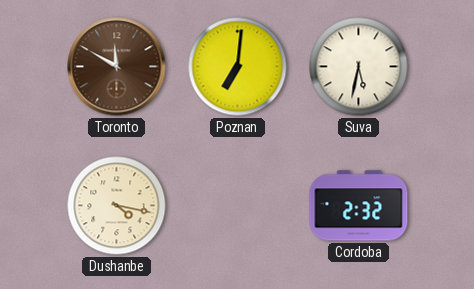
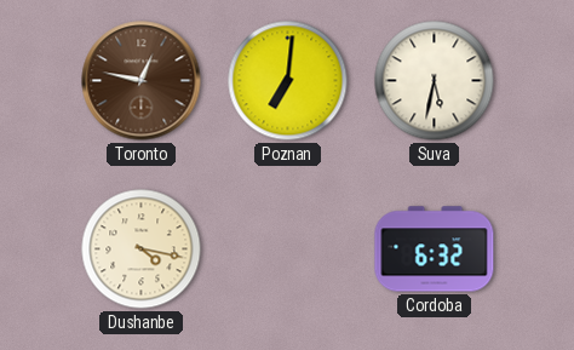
Toronto: 11:50 -> 12:47 (142, 81)
Cordoba: 2:32 -> 6:32 (435, 249)
